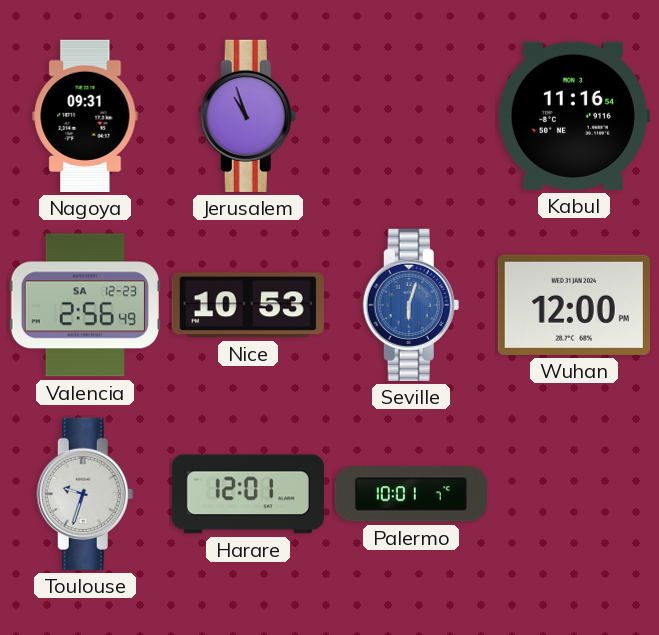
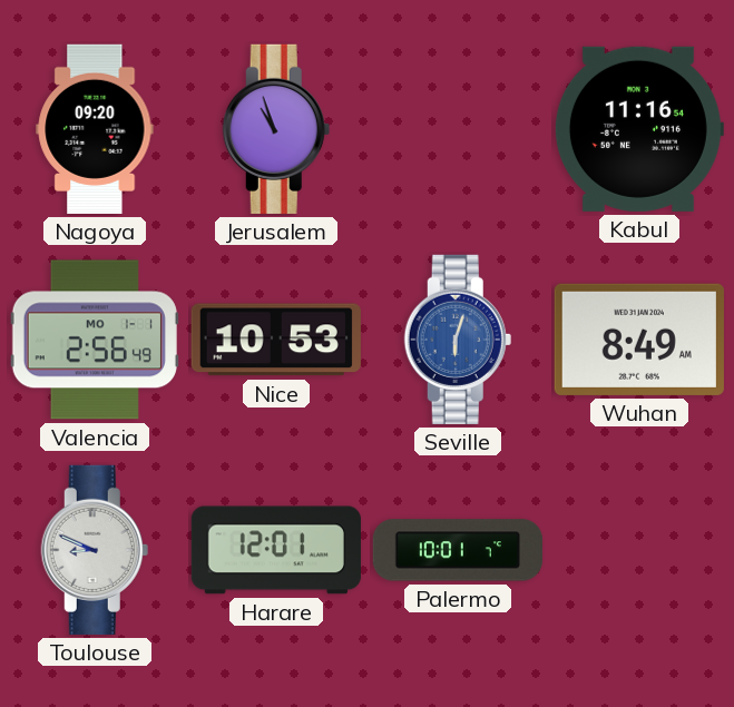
Nagoya: 09:31 -> 09:20 (95, 129)
Valencia date: SA 12-23 -> MO 1-1 (95, 340)
Wuhan: 12:00 -> 8:49 (639, 340)
Toulouse: 9:33 -> 8:49 (95, 550)
